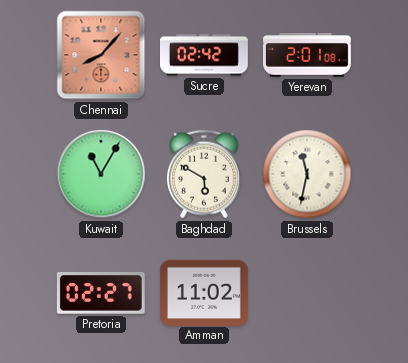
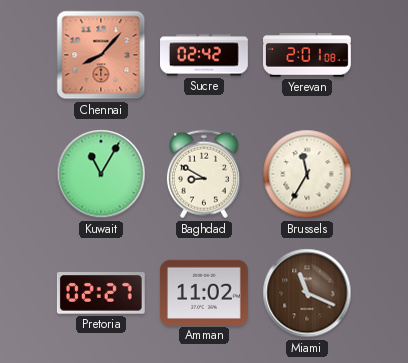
Baghdad: 5:50 -> 8:50 (204, 174)
Brussels: 11:32 -> 11:35 (307, 174)
Miami: none -> 11:19 (307, 293)
